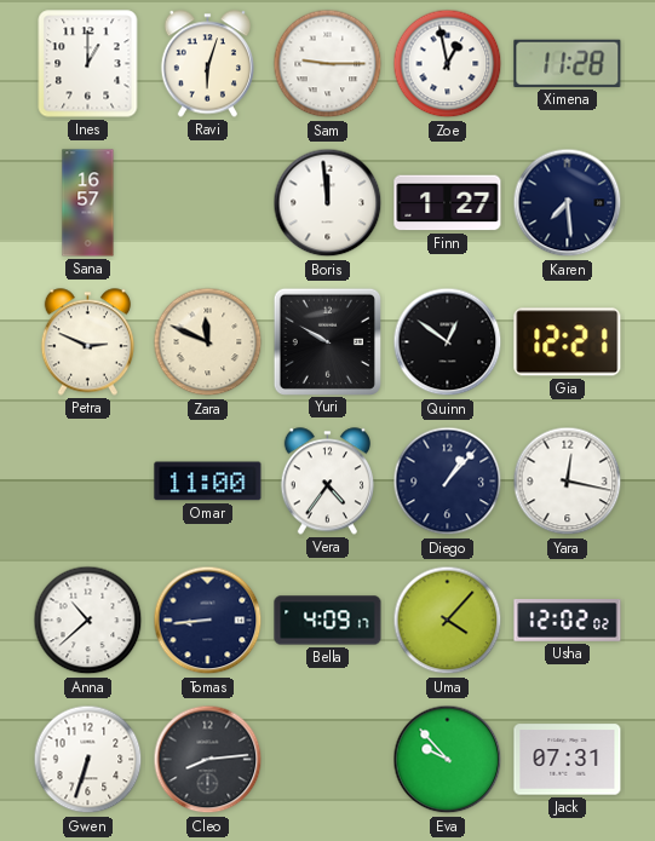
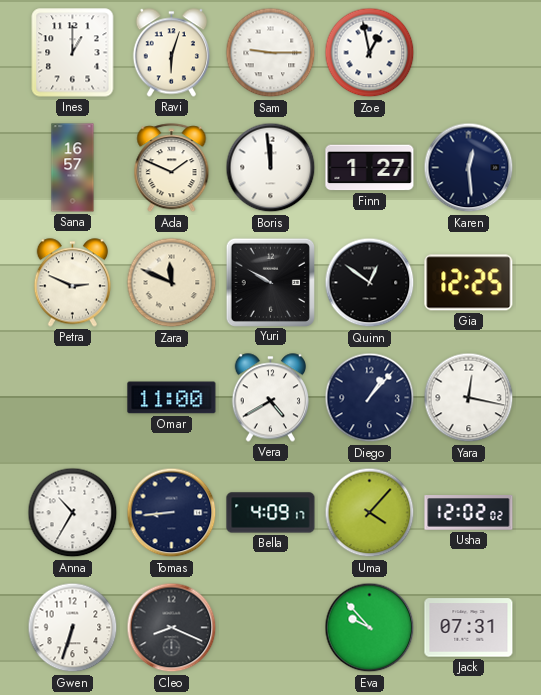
Ximena: 11:28 -> none (568, 63)
Ada: none -> 1:49 (172, 168)
Karen: 7:29 -> 12:29 (469, 168)
Gia: 12:21 -> 12:25 (469, 283)
Vera: 4:36 -> 4:40 (270, 398)
Anna: 10:38 -> 10:35 (73, 513)
Cleo: 8:14 -> 8:19 (172, 628)
